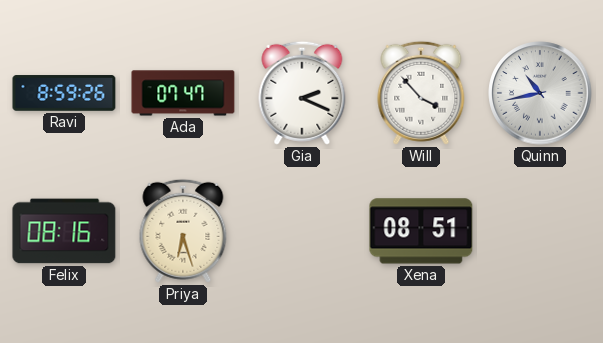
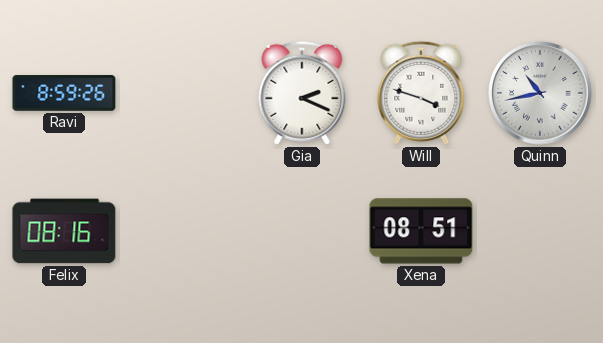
Ada: 07:47 -> none (183, 93)
Will: 3:53 -> 3:48 (421, 93)
Priya: 6:27 -> none (183, 231)
